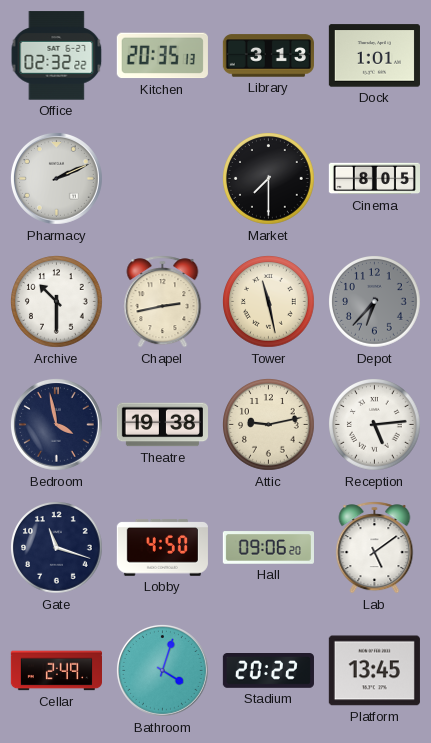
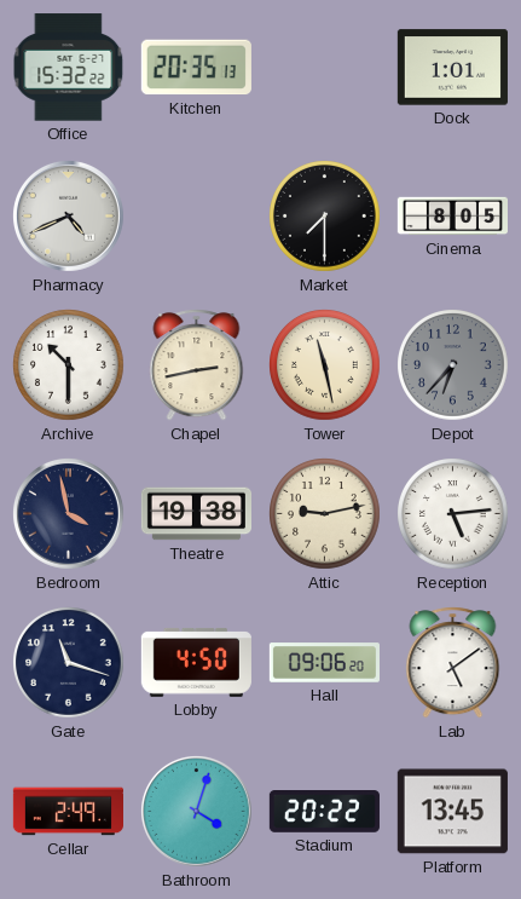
Office: 02:32 -> 15:32 (69, 68)
Library: 3:13 -> none (268, 56)
Pharmacy: 2:11 -> 4:41 (68, 215)
